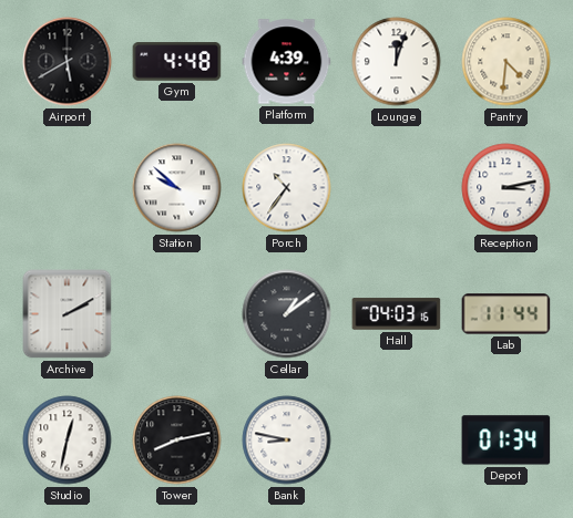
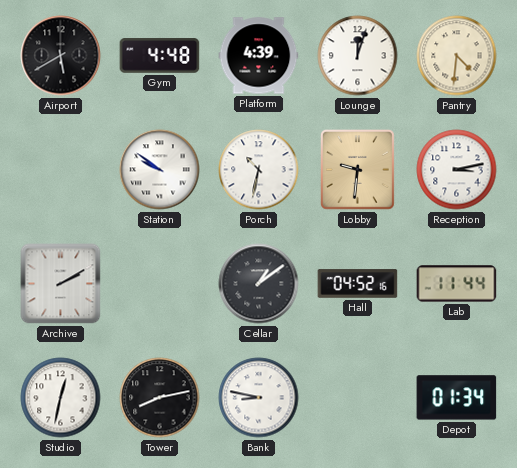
Station: 9:52 -> 9:51 (160, 170)
Porch: 10:36 -> 10:32 (259, 170)
Lobby: none -> 9:31 (357, 170)
Hall: 04:03 -> 04:52 (358, 284)
